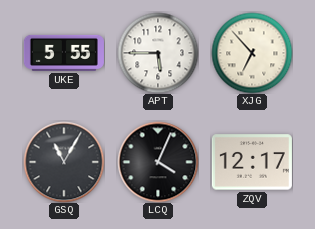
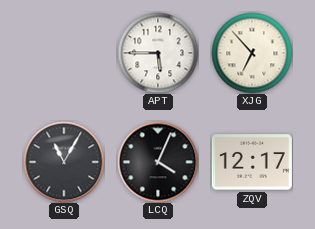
UKE: 5:55 -> none (64, 53)
